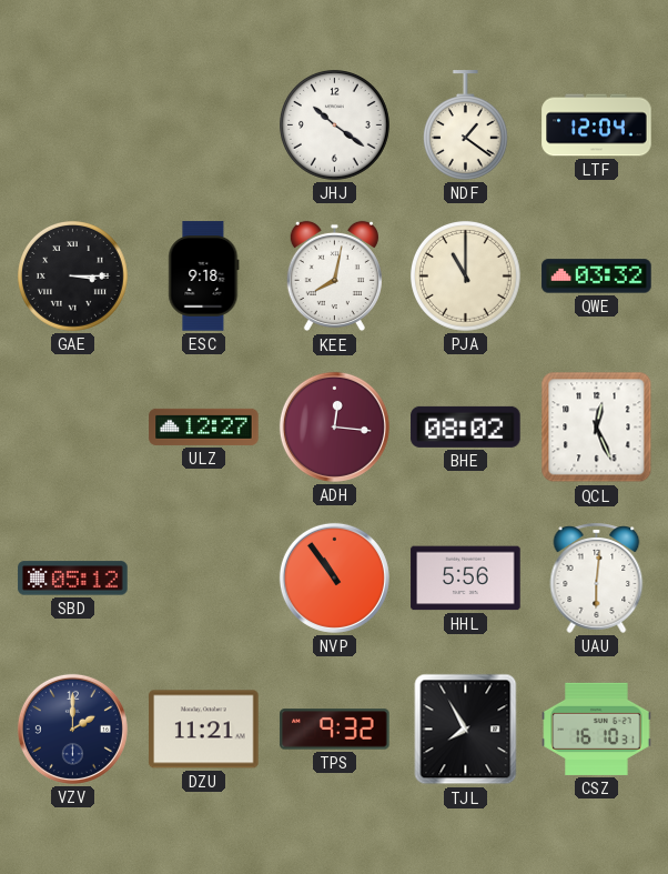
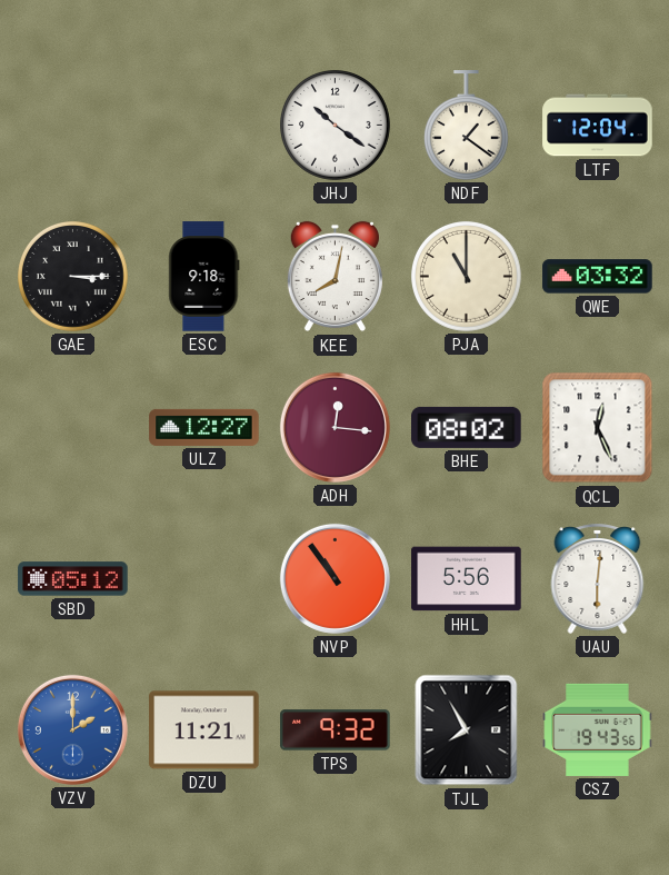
VZV dial: navy -> blue (72, 729)
CSZ: 16:10 -> 19:43 (598, 729)
